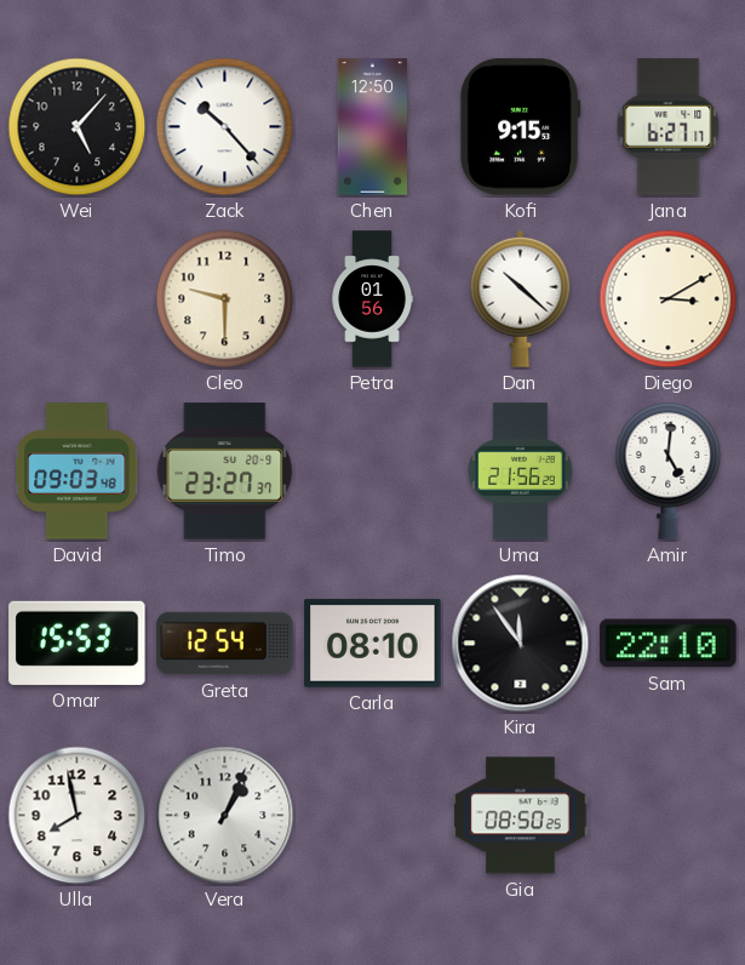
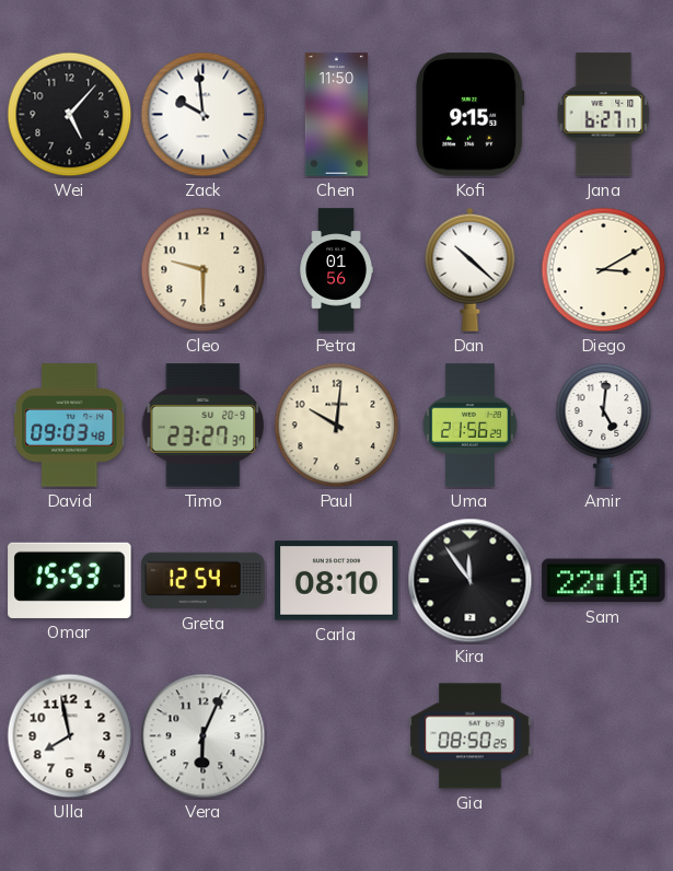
Zack: 10:23 -> 9:59 (204, 115)
Chen: 12:50 -> 11:50 (337, 115)
Paul: none -> 10:01 (337, 426)
Vera: 1:04 -> 6:04 (204, 736)
